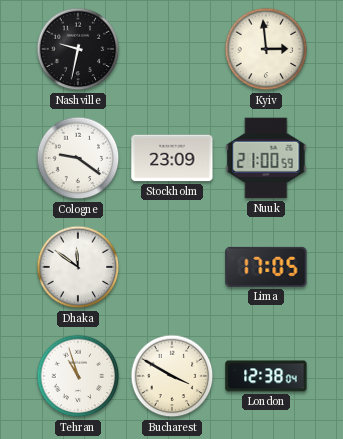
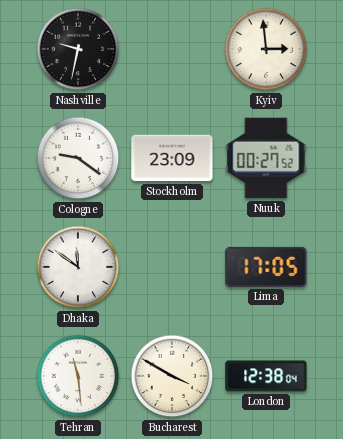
Nuuk: 21:00 -> 00:27 (266, 158)
Tehran: 10:57 -> 11:29 (78, 376)
